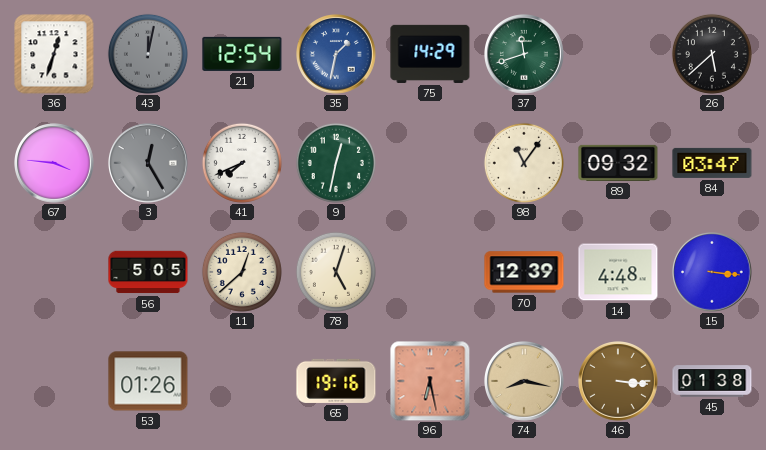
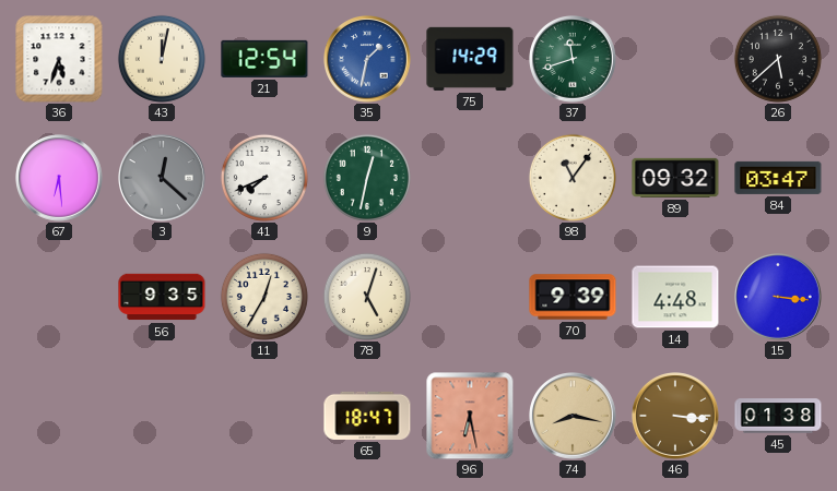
36: 12:33 -> 5:33 (59, 59)
43 dial: grey -> cream (162, 59)
67: 3:46 -> 6:29 (59, 178)
3: 12:25 -> 12:22 (162, 178)
56: 5:05 -> 9:35 (162, 297)
11: 12:38 -> 12:35 (264, 297)
70: 12:39 -> 9:39 (573, 297)
53: 01:26 -> none (148, 381)
65: 19:16 -> 18:47 (367, 416)
